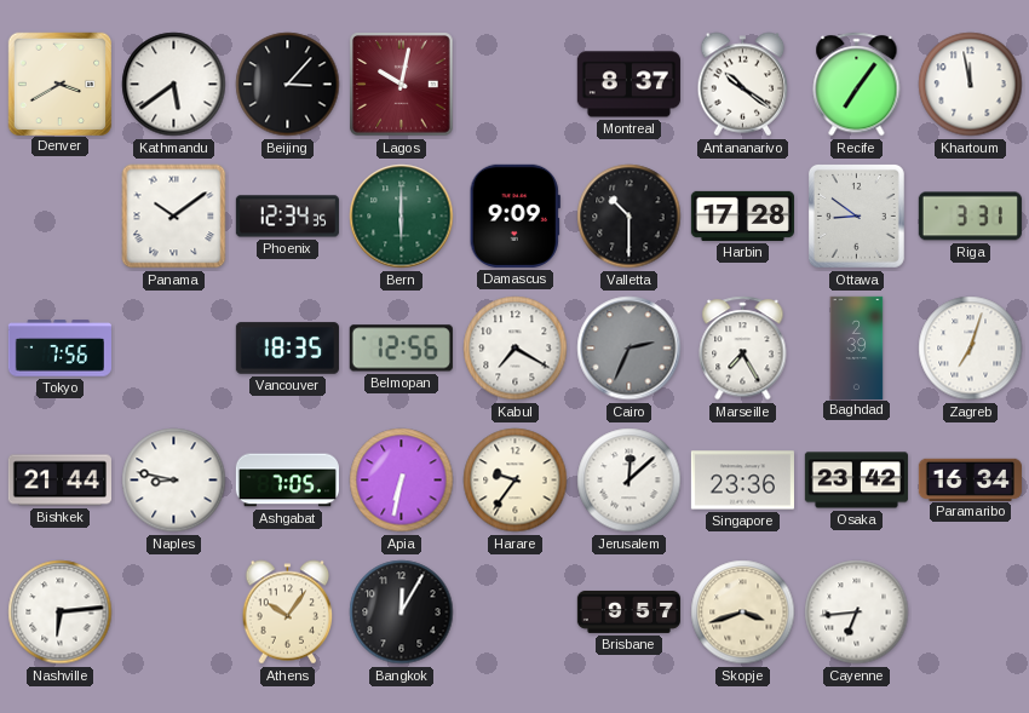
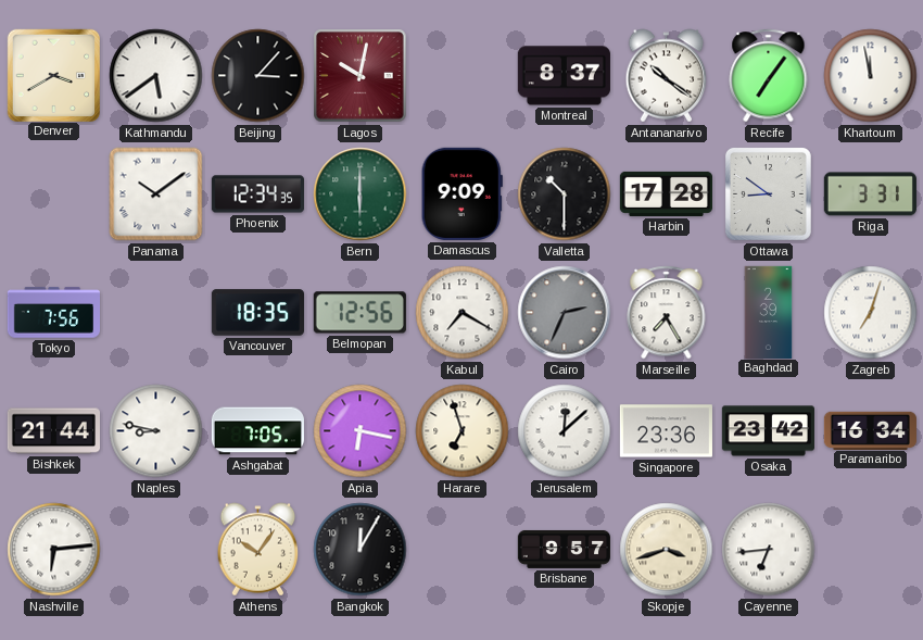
Apia: 6:32 -> 6:17 (361, 431)
Harare: 9:36 -> 6:57 (463, 431)
